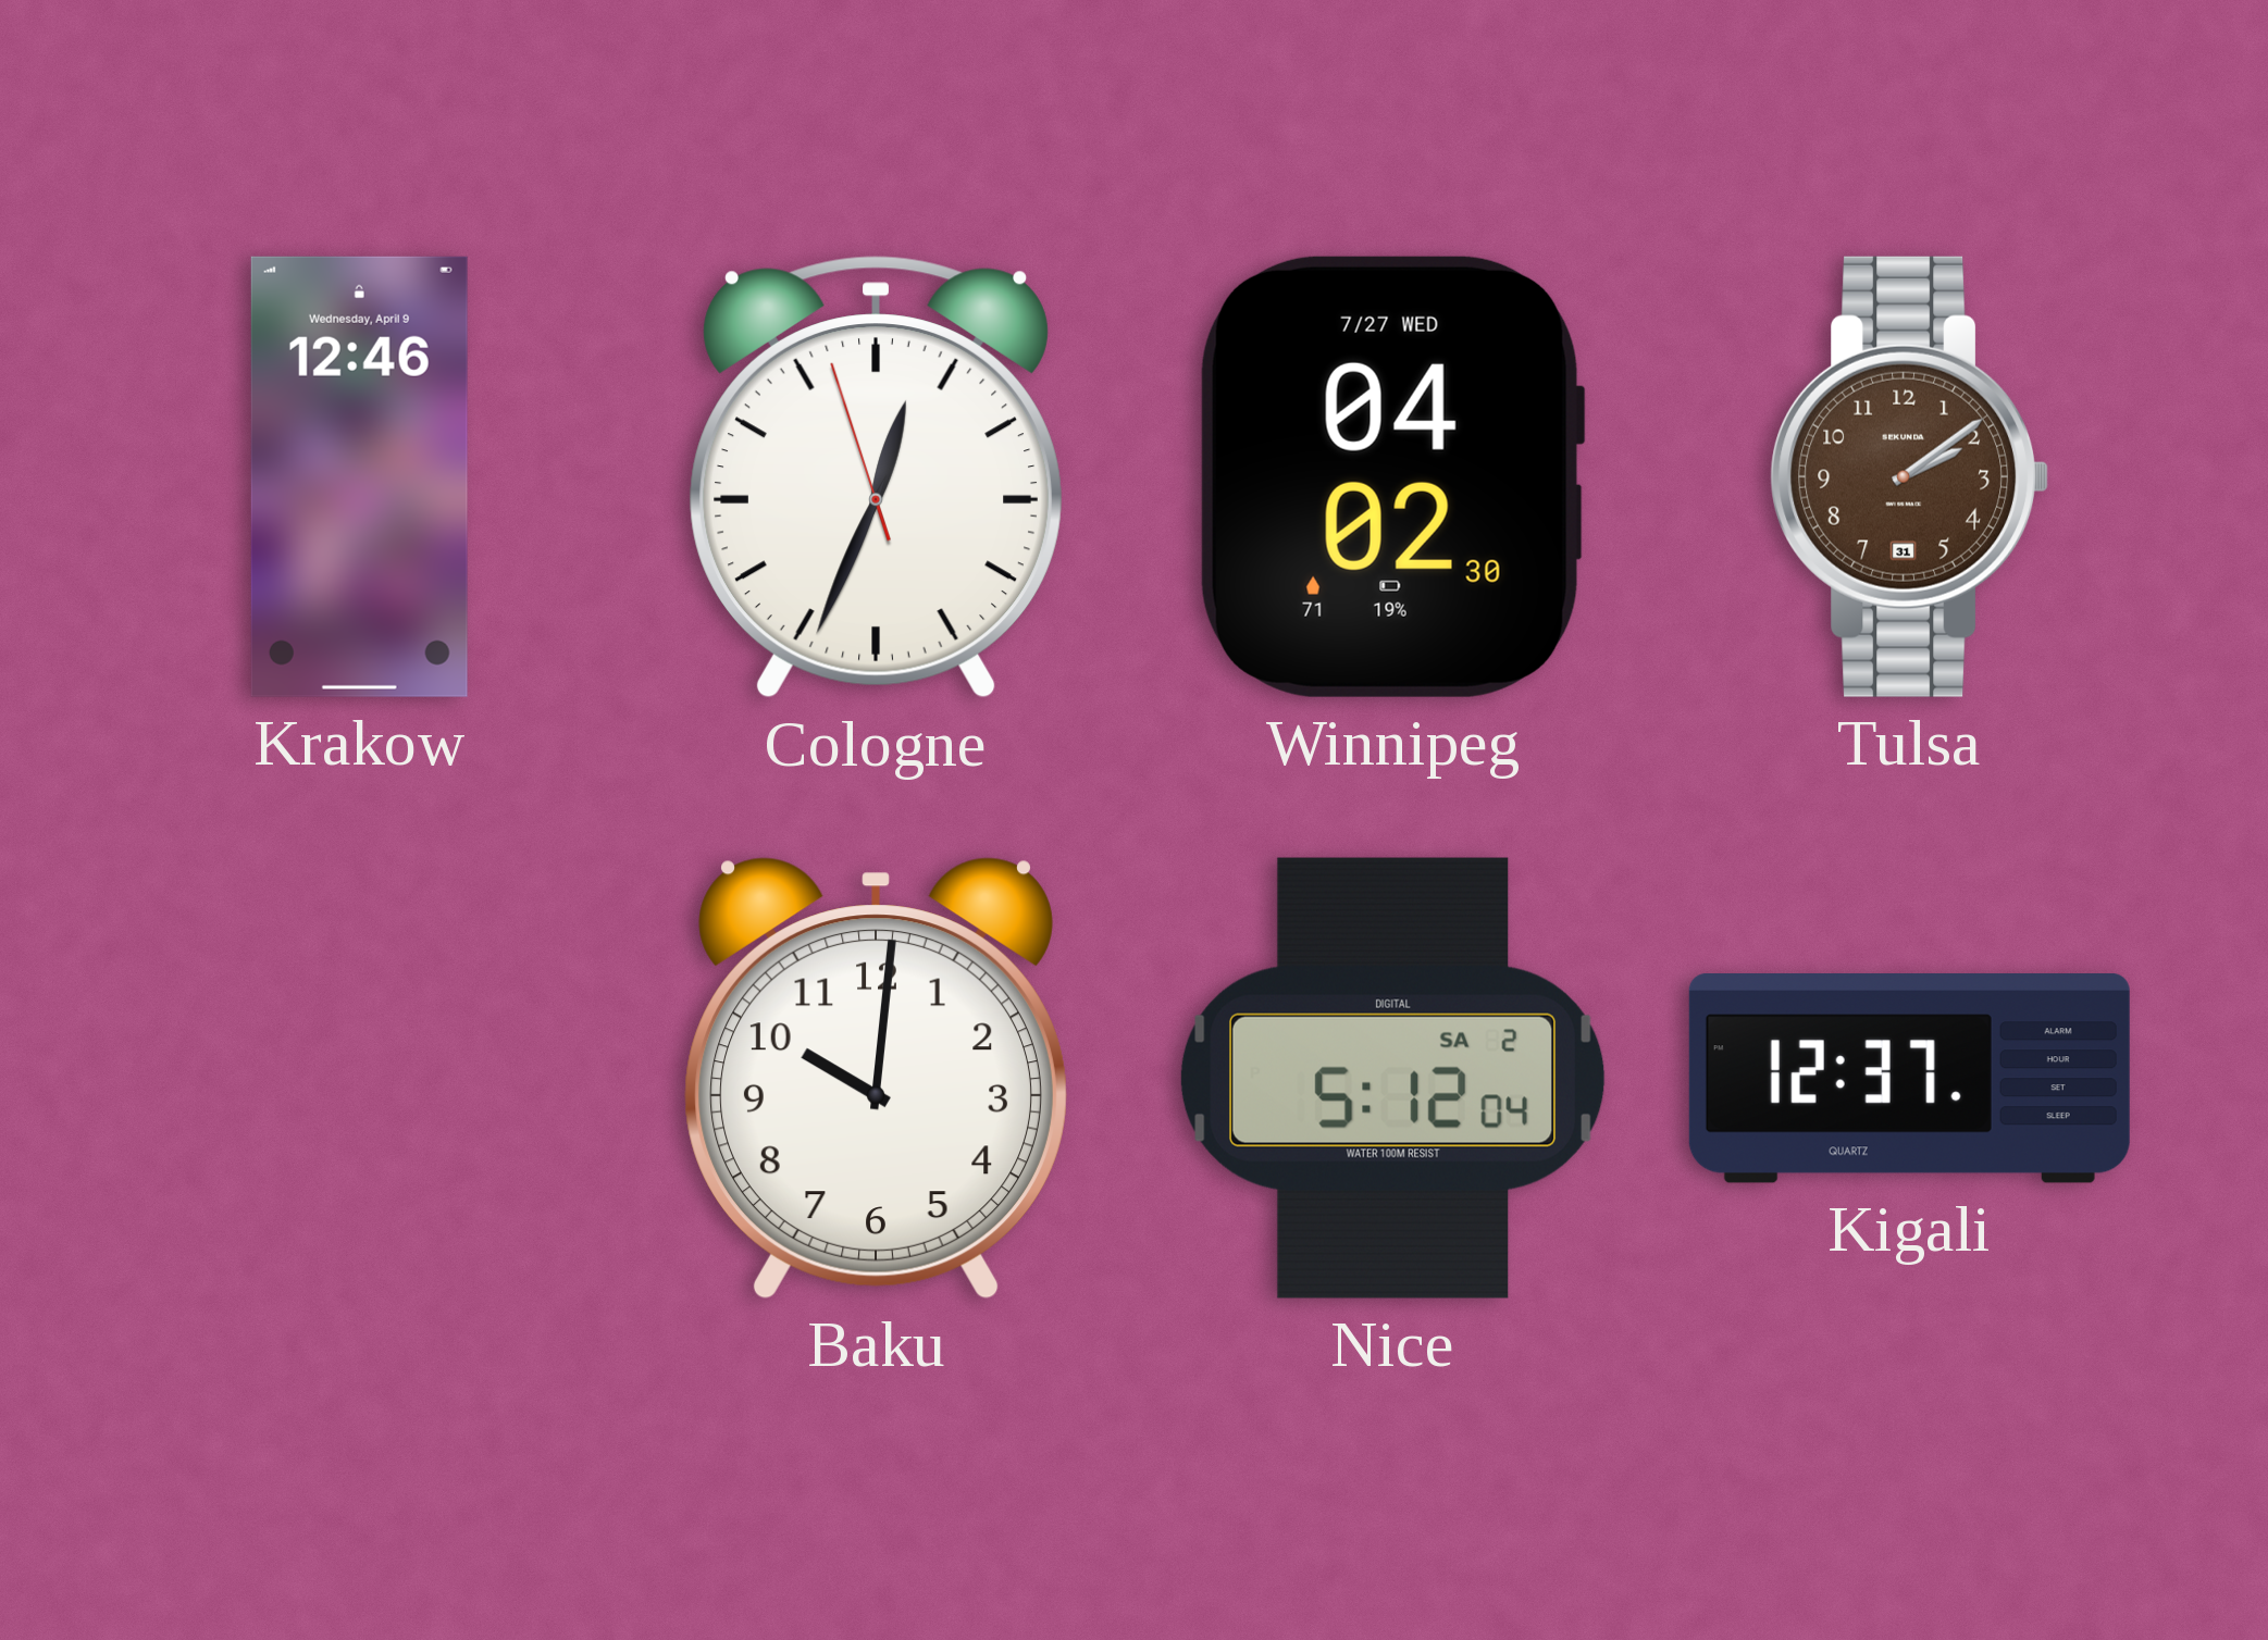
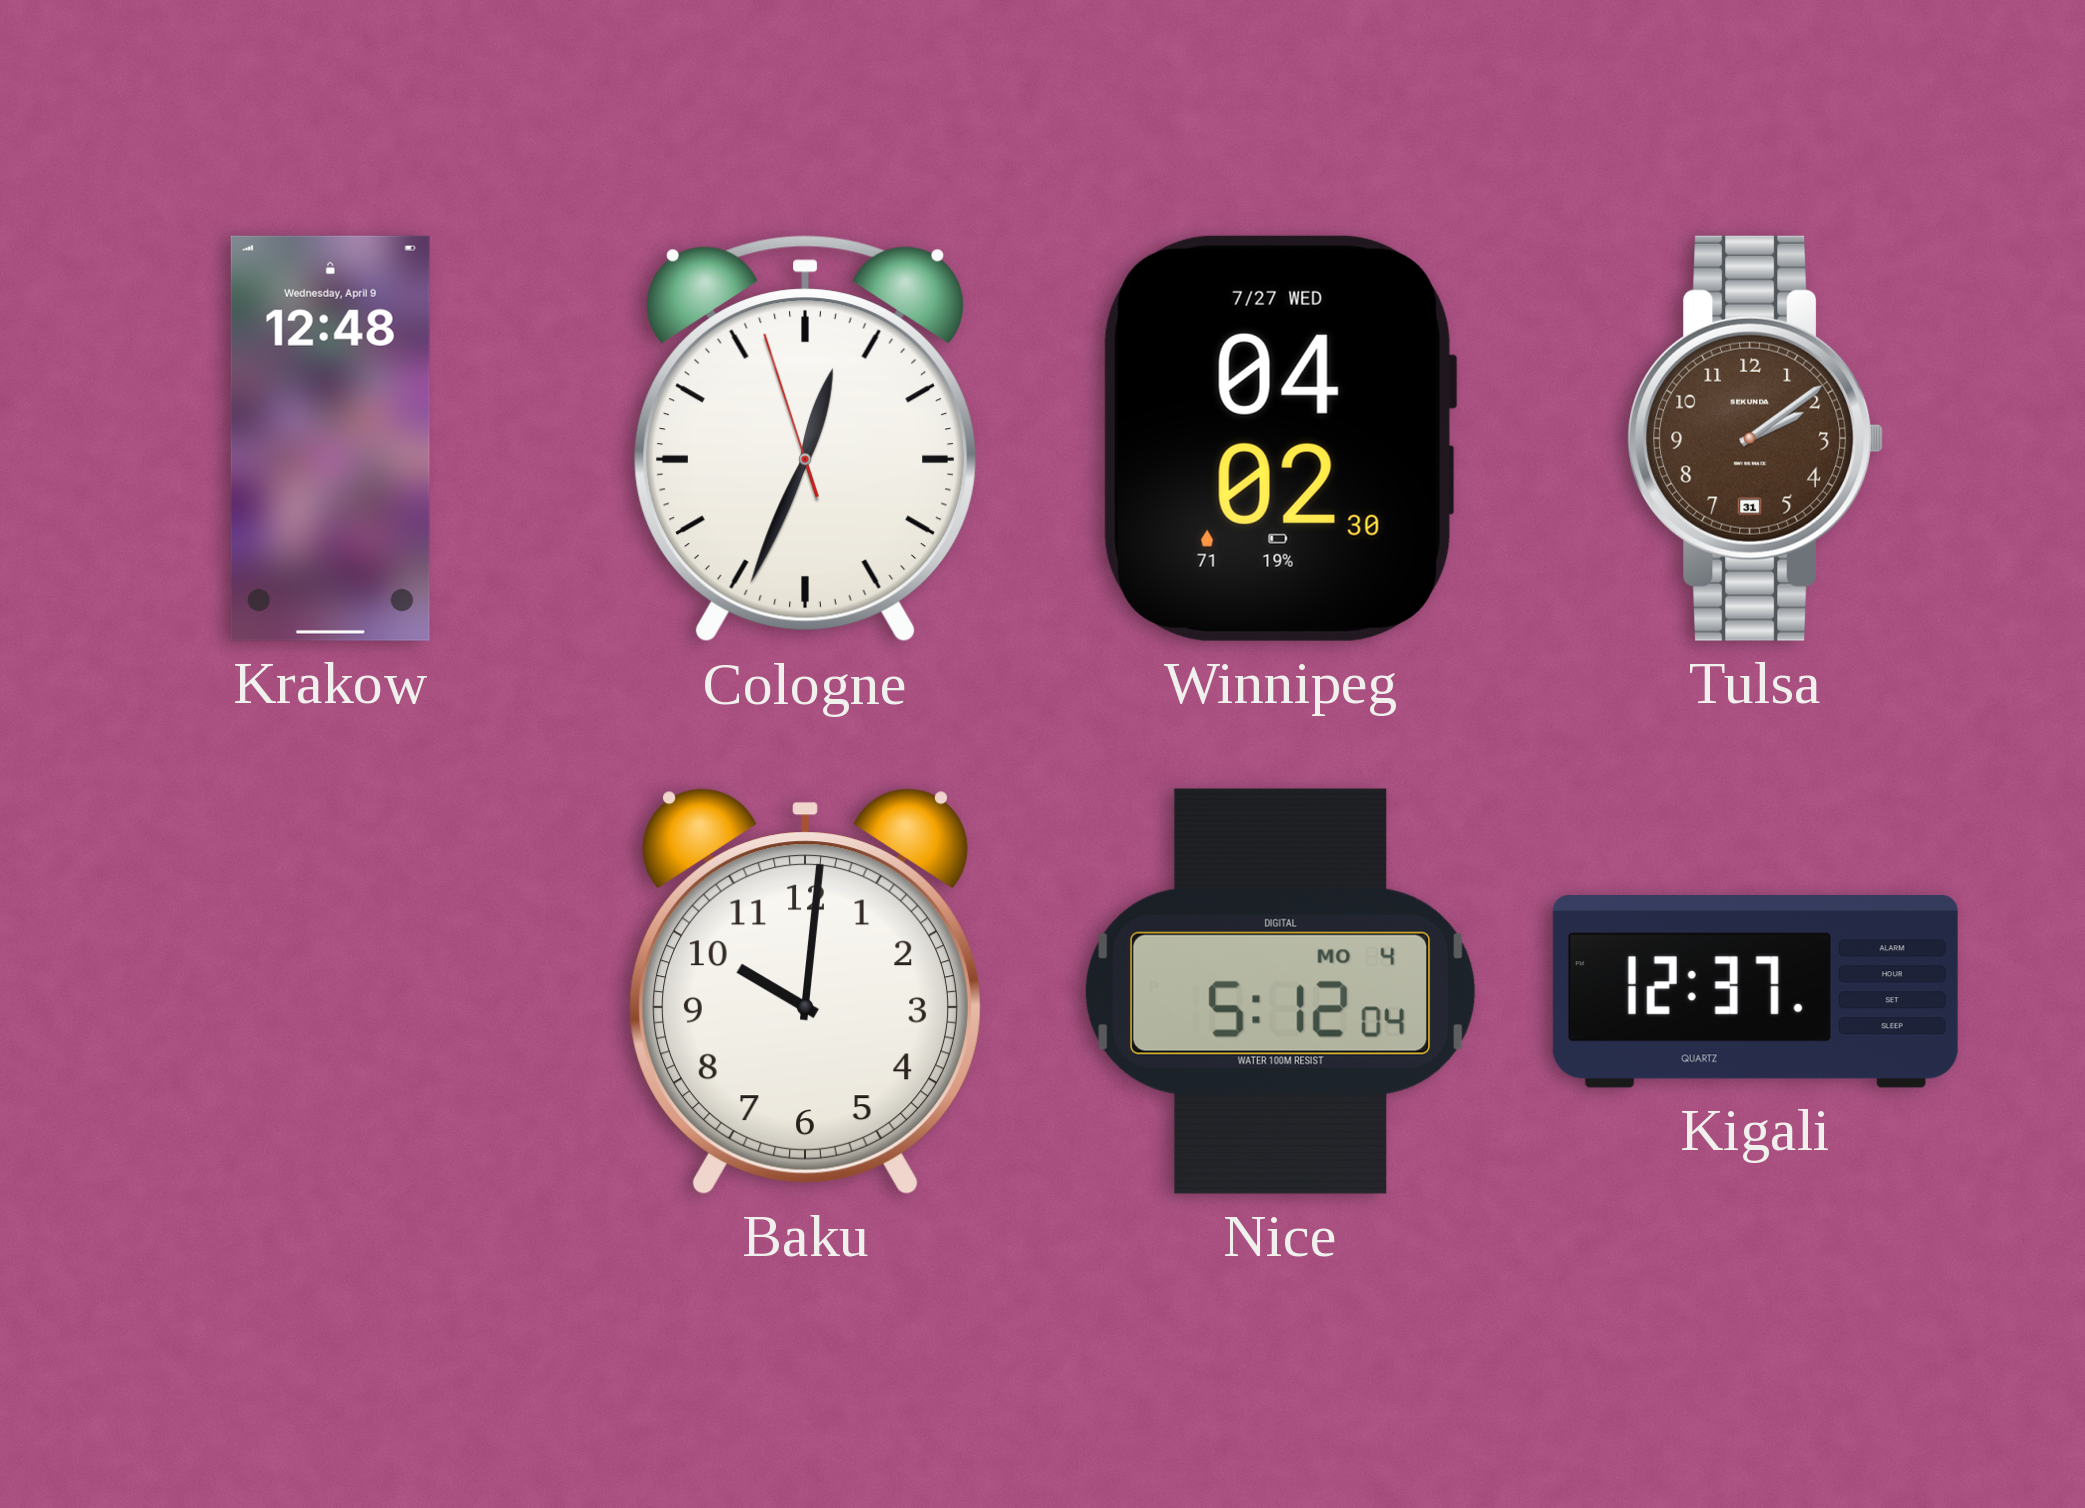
Krakow: 12:46 -> 12:48 (330, 438)
Nice date: SA 2 -> MO 4 (1280, 991)
